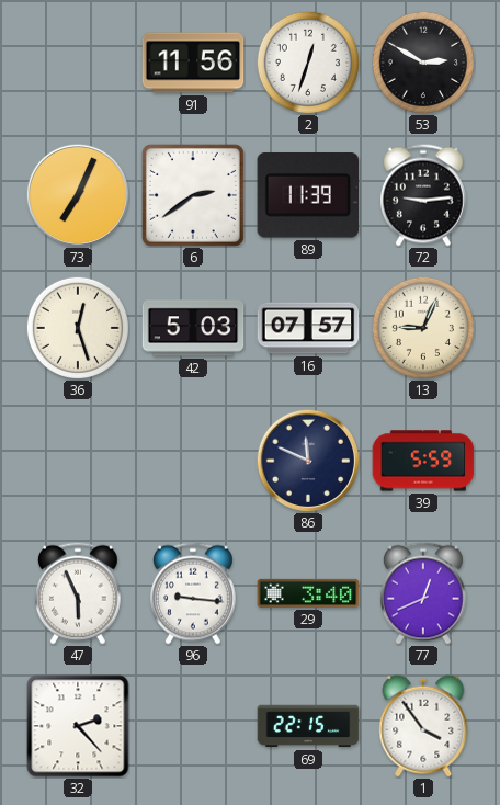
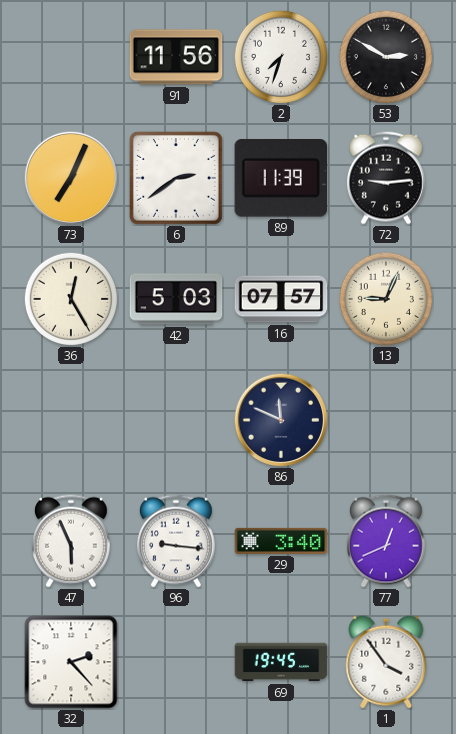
2: 12:33 -> 7:33 (281, 57)
36: 12:27 -> 12:25 (71, 299)
39: 5:59 -> none (423, 461)
69: 22:15 -> 19:45 (281, 662)
